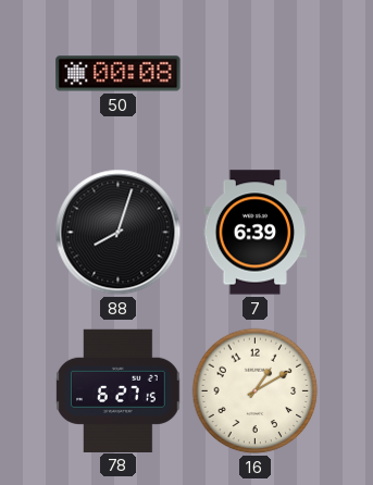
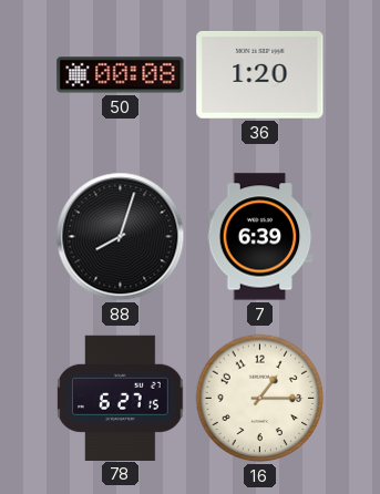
36: none -> 1:20 (260, 75)
16: 1:10 -> 1:15 (260, 399)
